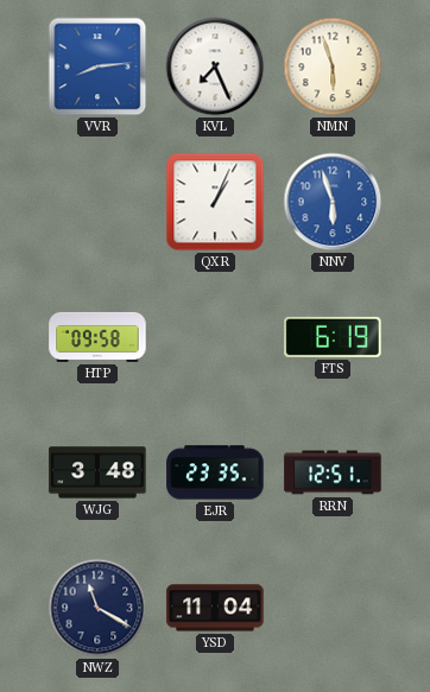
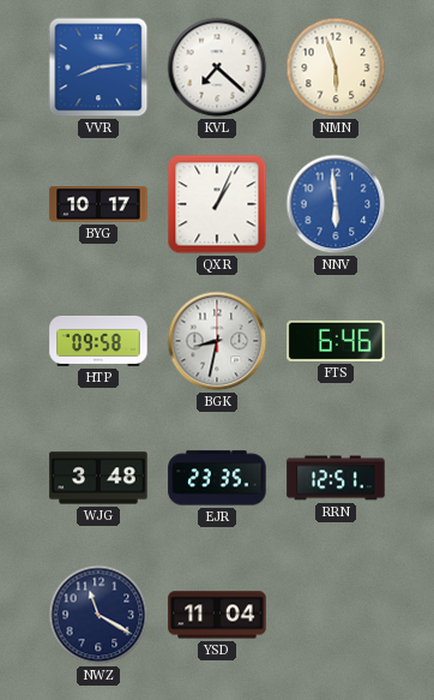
KVL: 7:26 -> 7:22 (217, 67)
BYG: none -> 10:17 (98, 204)
NNV: 5:57 -> 5:59 (336, 204)
BGK: none -> 8:32 (217, 341)
FTS: 6:19 -> 6:46 (336, 341)
